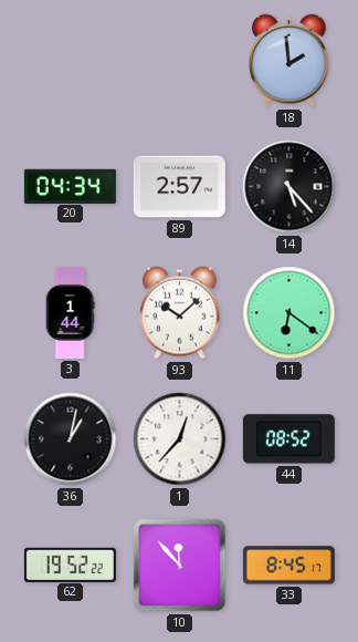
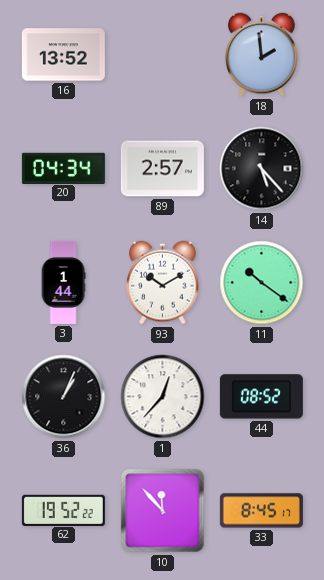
16: none -> 13:52 (63, 55)
93: 10:08 -> 10:10 (163, 283)
11: 6:21 -> 10:21 (262, 283)
36: 1:02 -> 1:04 (64, 397)
